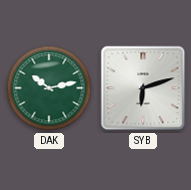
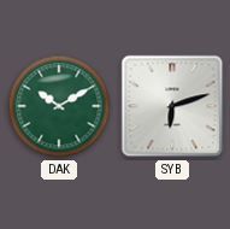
DAK: 10:13 -> 10:10 (59, 106)
